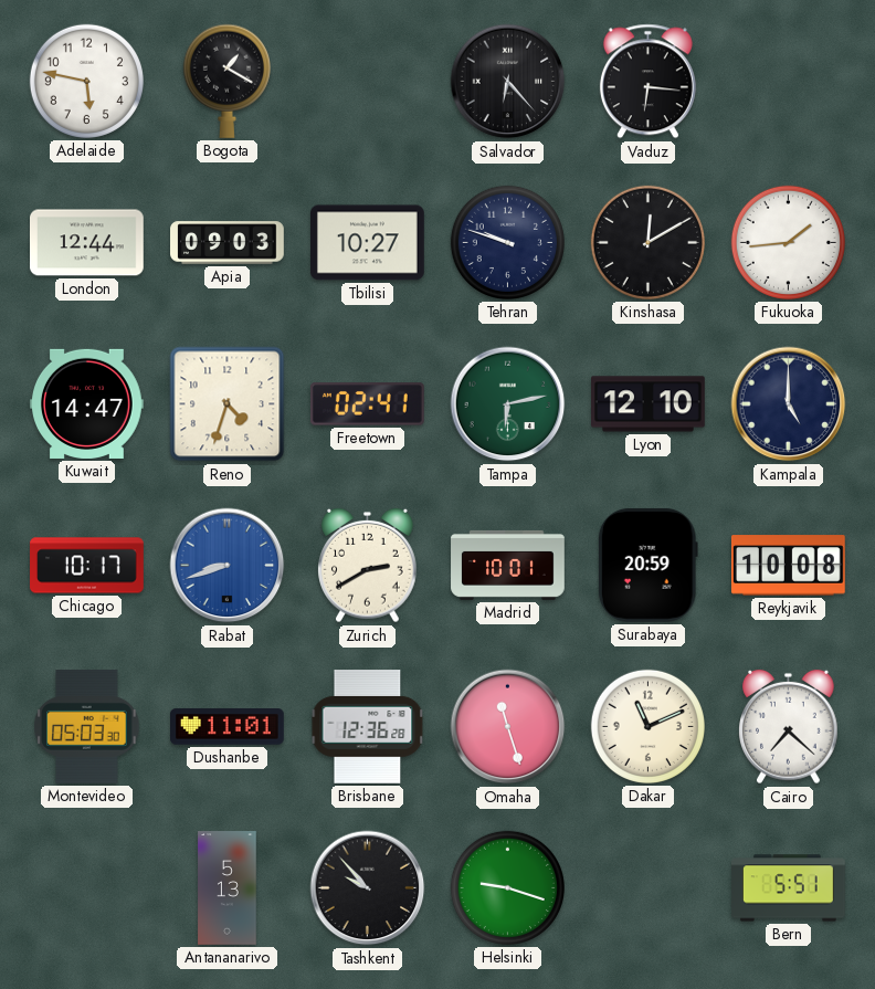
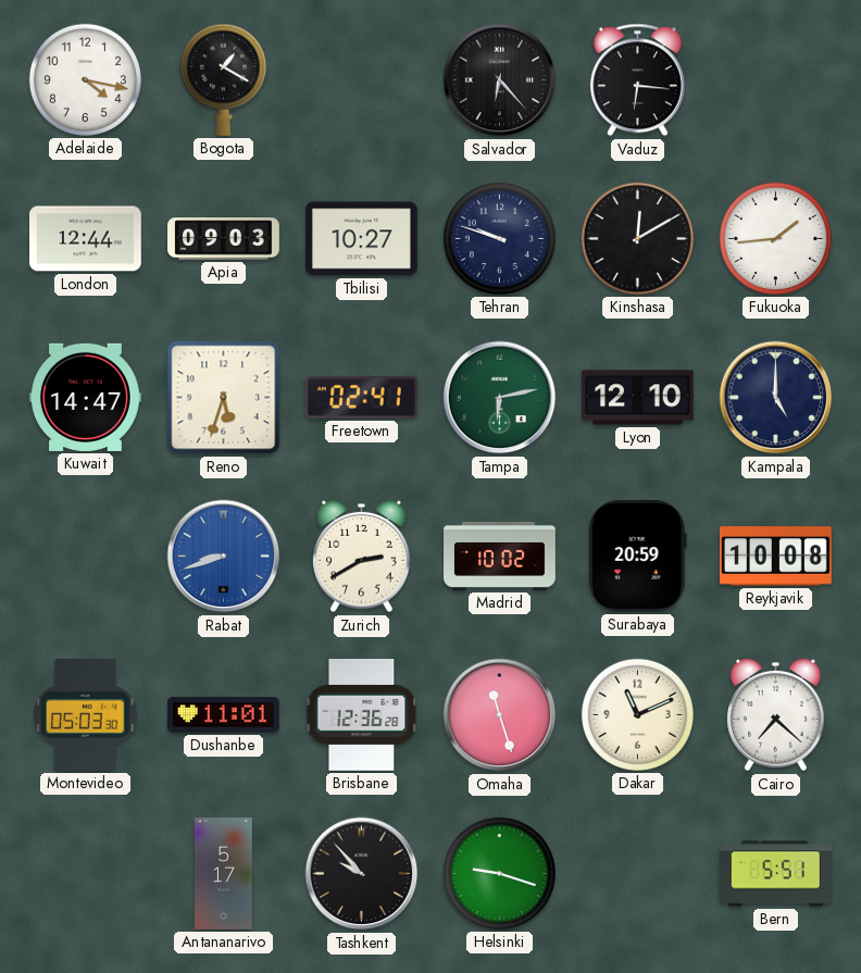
Adelaide: 5:47 -> 4:17 (85, 79)
Reno: 4:33 -> 5:33 (224, 398)
Chicago: 10:17 -> none (87, 566)
Madrid: 10:01 -> 10:02 (500, 556)
Antananarivo: 5:13 -> 5:17 (224, 874)
